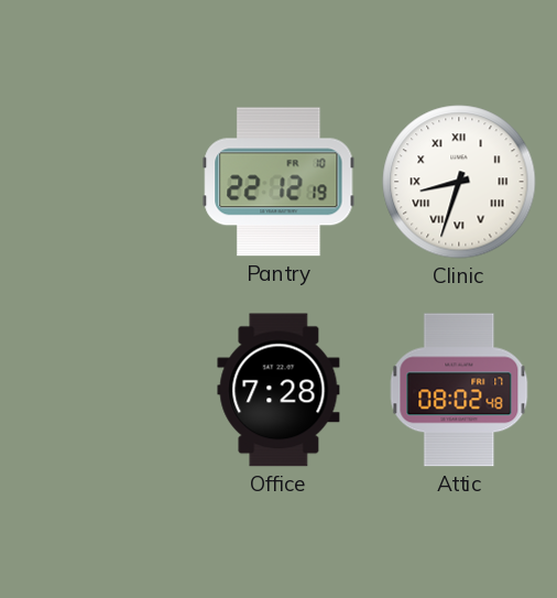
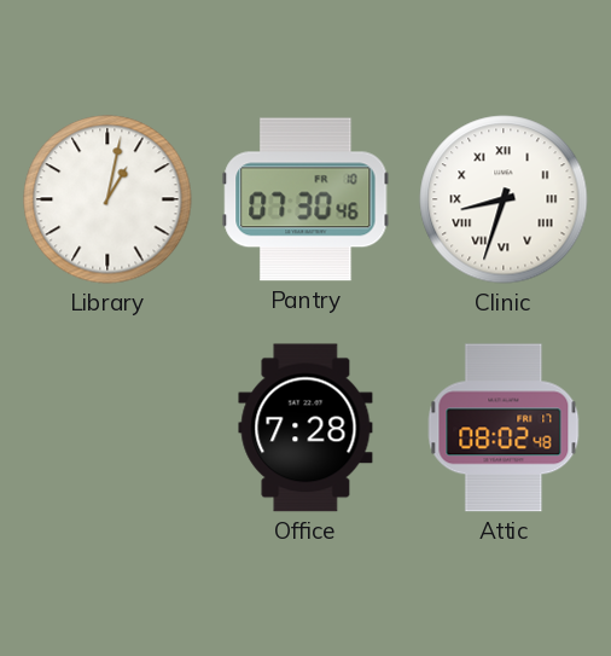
Library: none -> 1:02 (107, 199)
Pantry: 22:12 -> 07:30 (305, 199)
